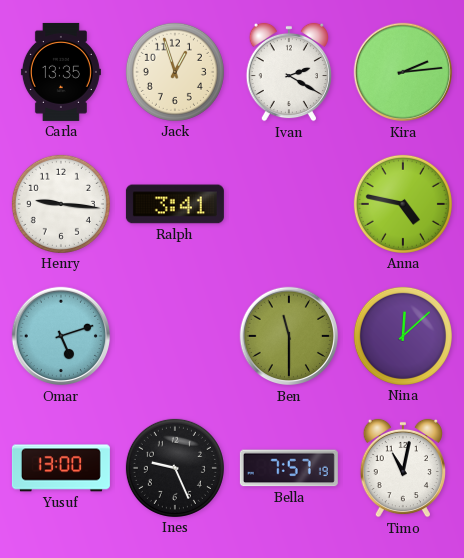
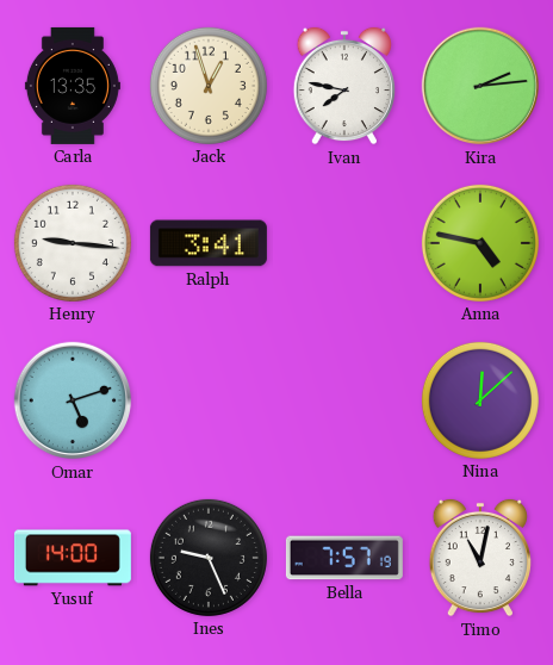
Ivan: 2:20 -> 7:47 (344, 86)
Ben: 11:30 -> none (289, 336)
Yusuf: 13:00 -> 14:00 (73, 558)
